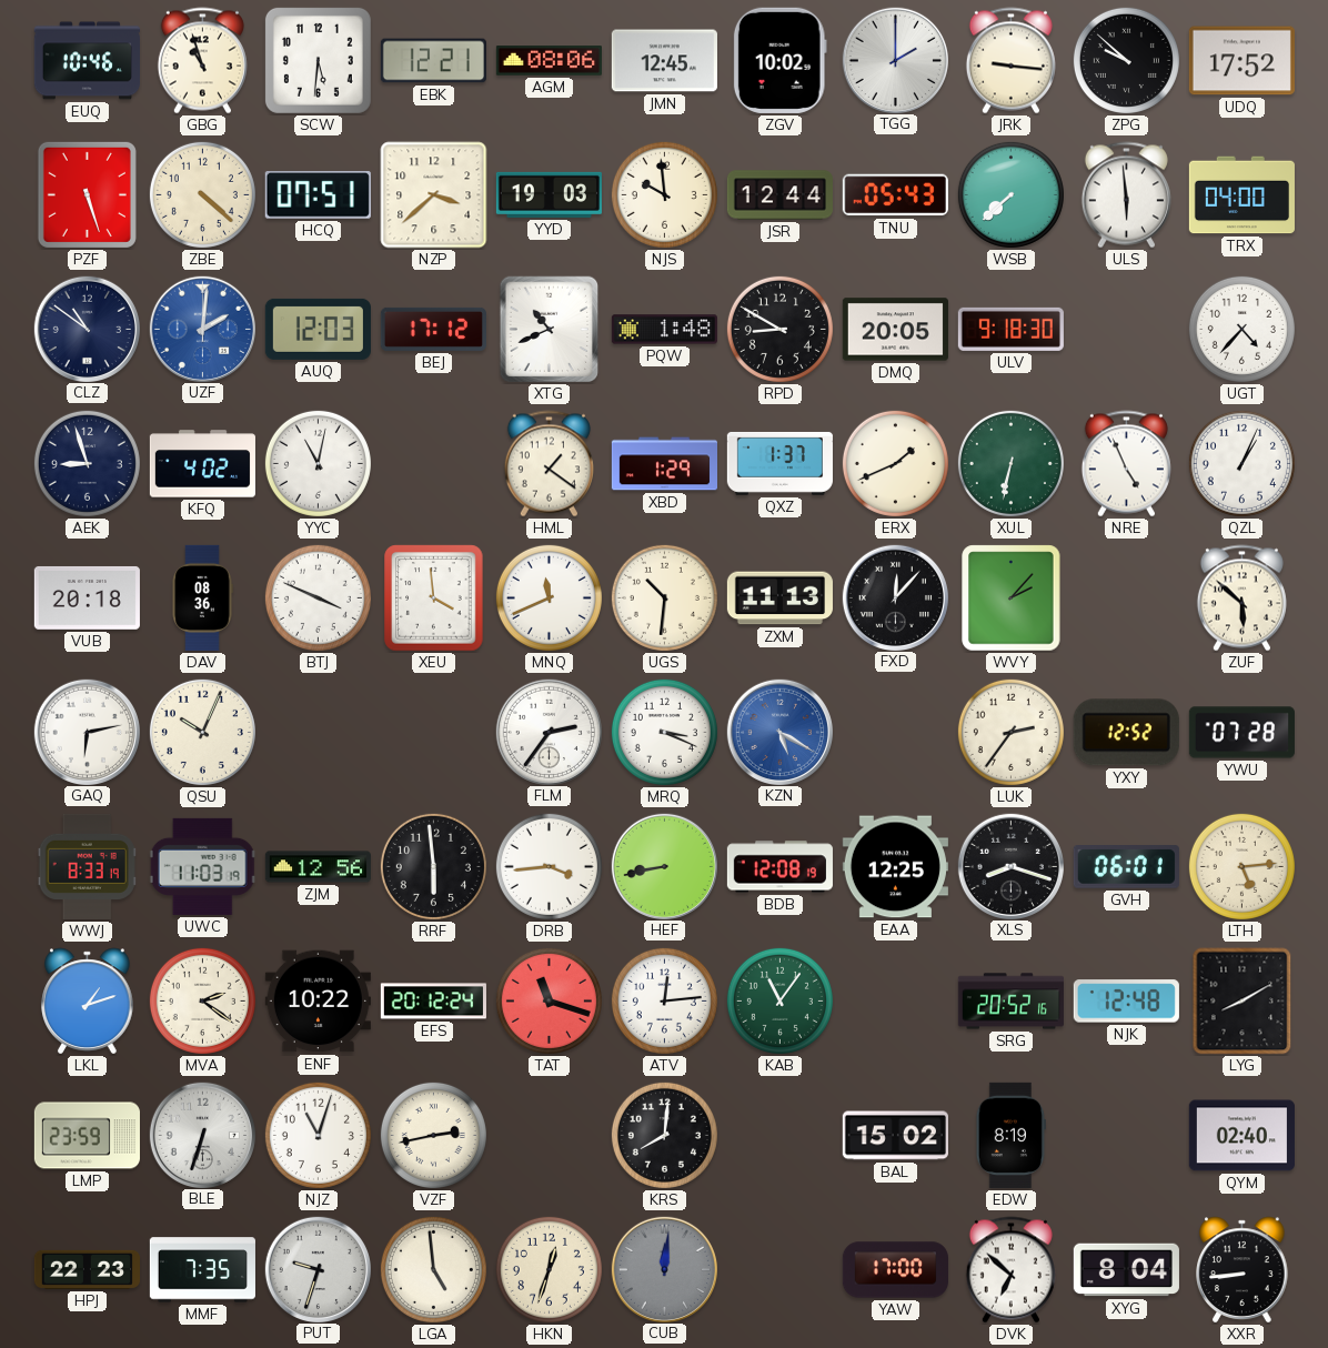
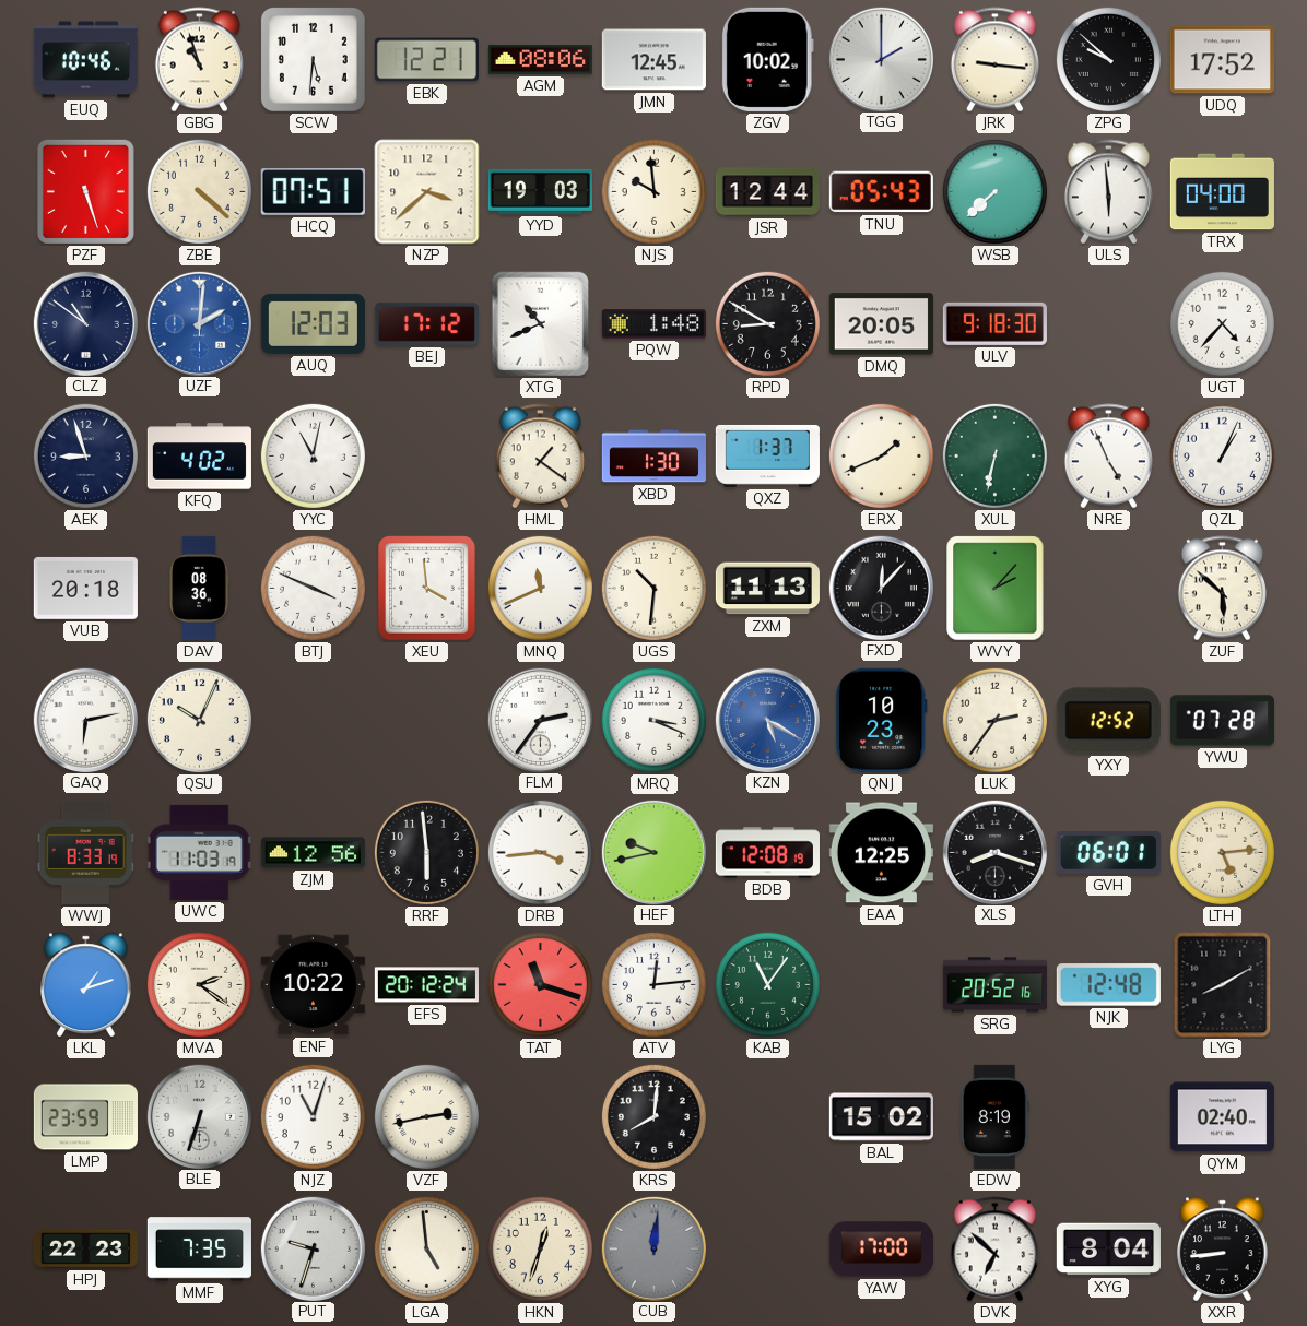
XBD: 1:29 -> 1:30 (654, 457)
QNJ: none -> 10:23 (881, 720)
HEF: 8:43 -> 9:43 (654, 852)
